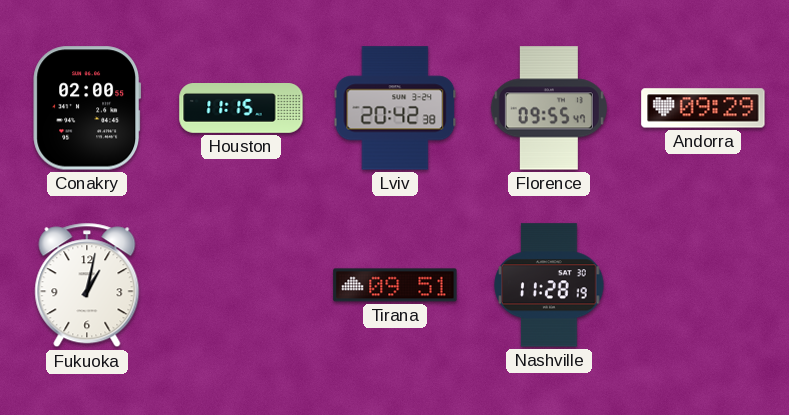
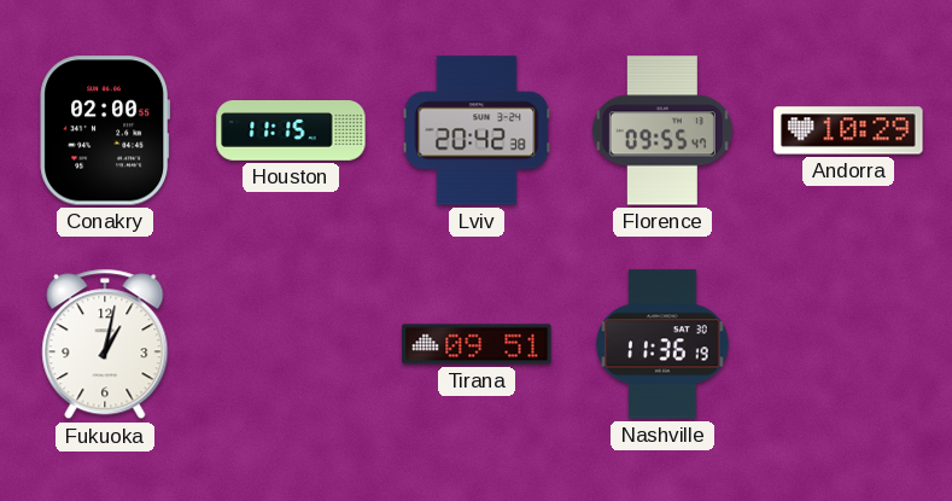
Andorra: 09:29 -> 10:29 (848, 130)
Nashville: 11:28 -> 11:36 (662, 344)
